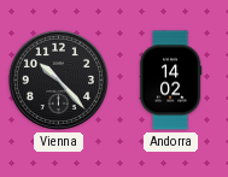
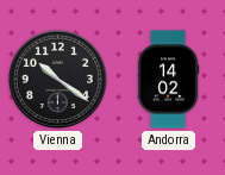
Vienna: 10:23 -> 10:21 (57, 79)
